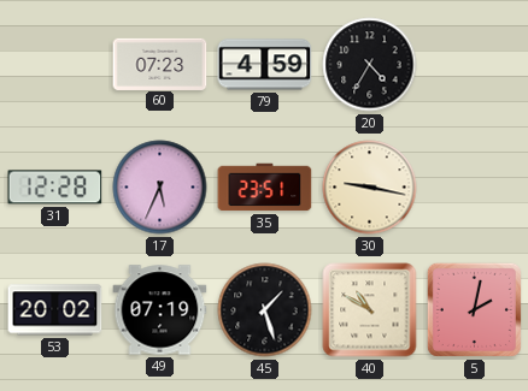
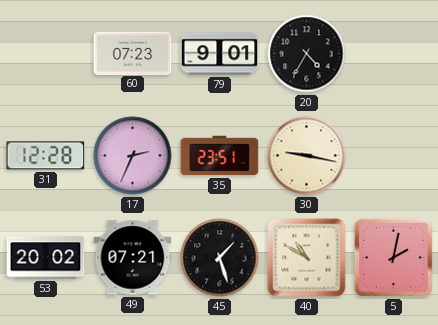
79: 4:59 -> 9:01 (220, 54)
17: 5:34 -> 2:34 (133, 156)
49: 07:19 -> 07:21 (133, 258)
